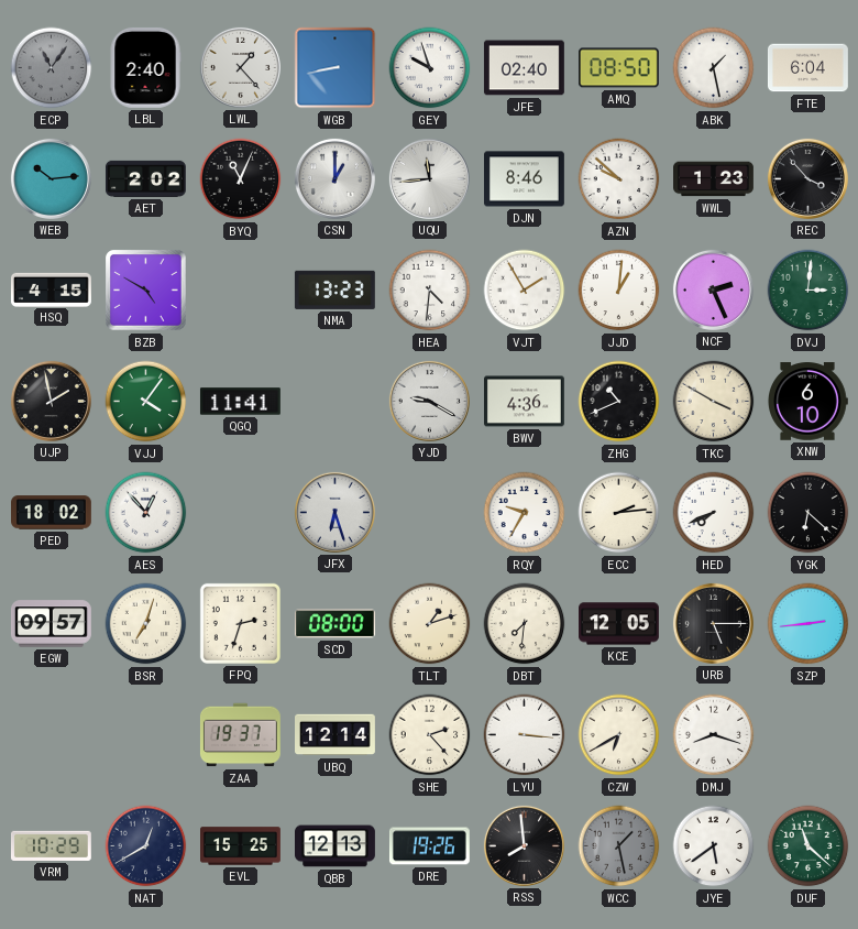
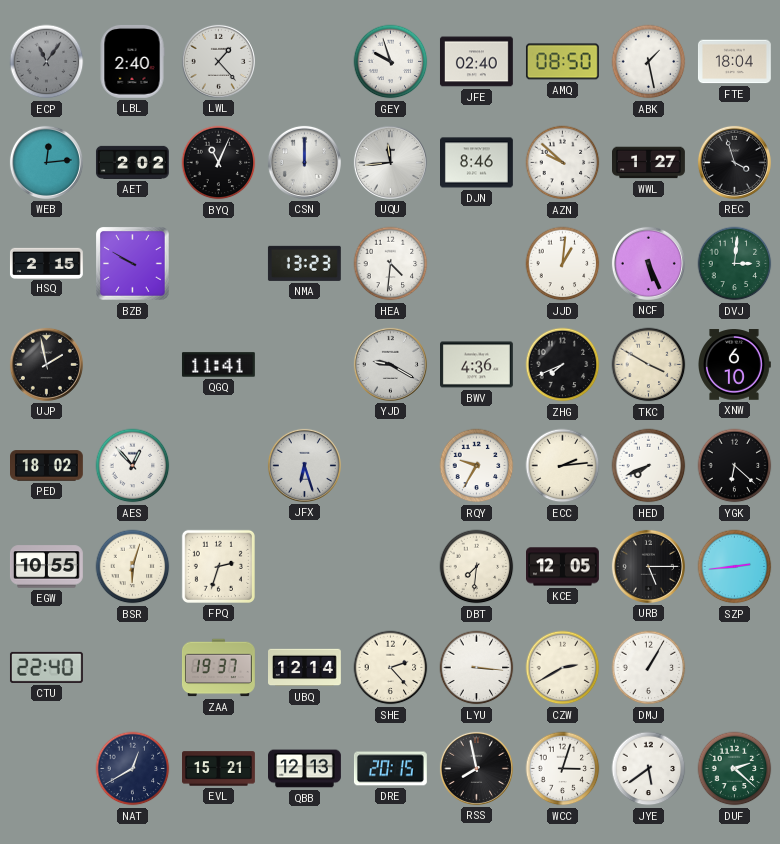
WGB: 8:43 -> none (335, 68)
FTE: 6:04 -> 18:04 (734, 62)
WEB: 10:14 -> 12:14 (46, 162)
CSN: 1:00 -> 12:00 (304, 162)
WWL: 1:23 -> 1:27 (649, 163)
REC: 3:53 -> 3:57 (734, 162)
HSQ: 4:15 -> 2:15 (47, 263)
BZB: 4:50 -> 9:50 (133, 264)
VJT: 1:55 -> none (525, 291)
NCF: 2:26 -> 5:26 (648, 263)
VJJ: 4:06 -> none (146, 402)
ZHG: 10:41 -> 7:41 (563, 365)
EGW: 09:57 -> 10:55 (46, 567)
BSR: 7:03 -> 6:03 (133, 567)
SCD: 08:00 -> none (334, 624)
TLT: 1:12 -> none (430, 624)
CTU: none -> 22:40 (46, 667)
CZW: 6:40 -> 2:40 (563, 668)
DMJ: 8:18 -> 1:05 (649, 668)
VRM: 10:29 -> none (51, 845)
EVL: 15:25 -> 15:21 (219, 769)
DRE: 19:26 -> 20:15 (390, 769)
RSS: 7:59 -> 7:58 (476, 768)
WCC: 1:28 -> 3:03 (563, 769)
WCC dial: grey -> white (563, 769)
DUF: 11:22 -> 2:22 (735, 769)
